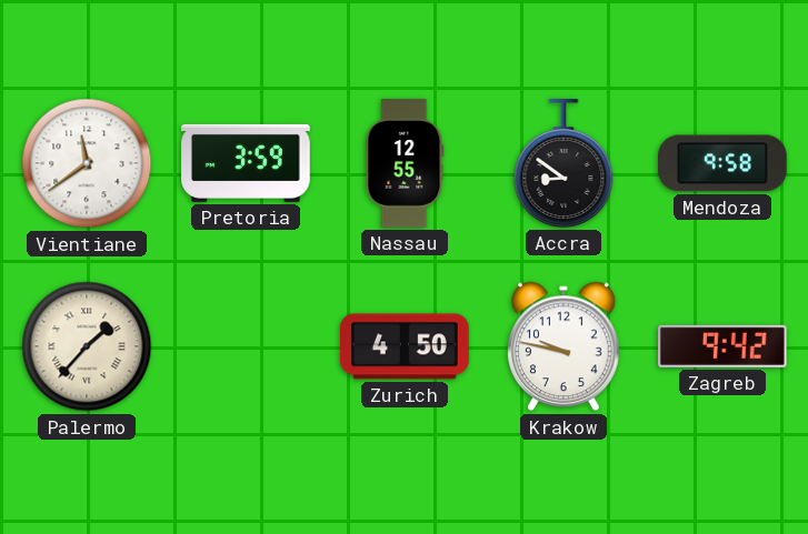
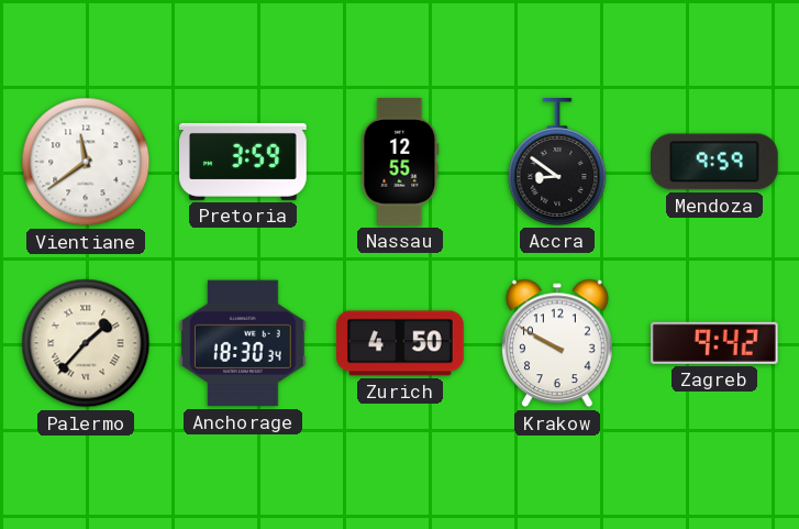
Mendoza: 9:58 -> 9:59 (715, 162)
Anchorage: none -> 18:30 (244, 343)
Krakow: 9:47 -> 9:50 (558, 343)
